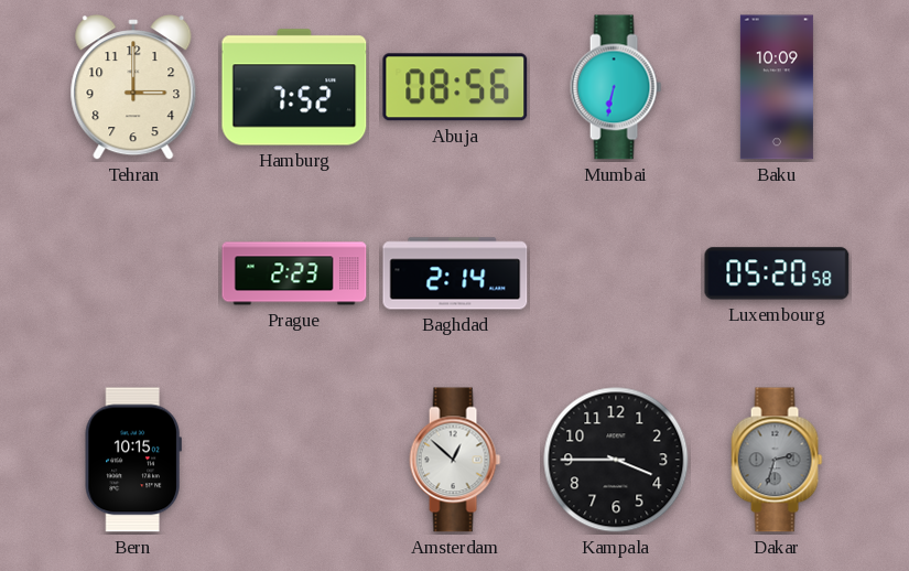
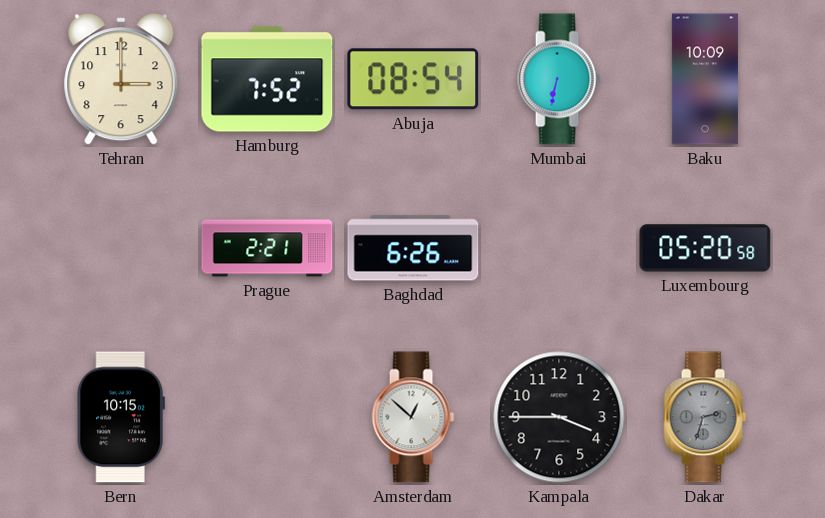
Abuja: 08:56 -> 08:54 (413, 79)
Prague: 2:23 -> 2:21 (267, 248)
Baghdad: 2:14 -> 6:26 (413, 248)
